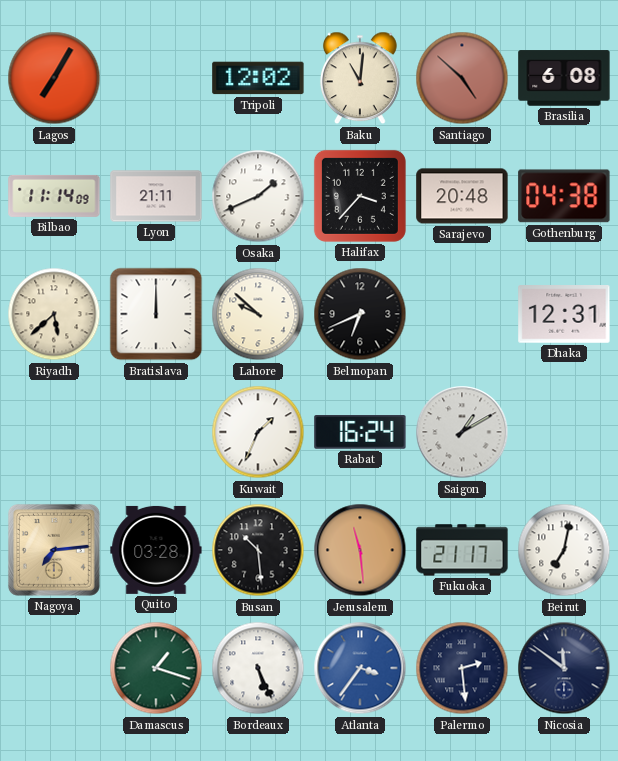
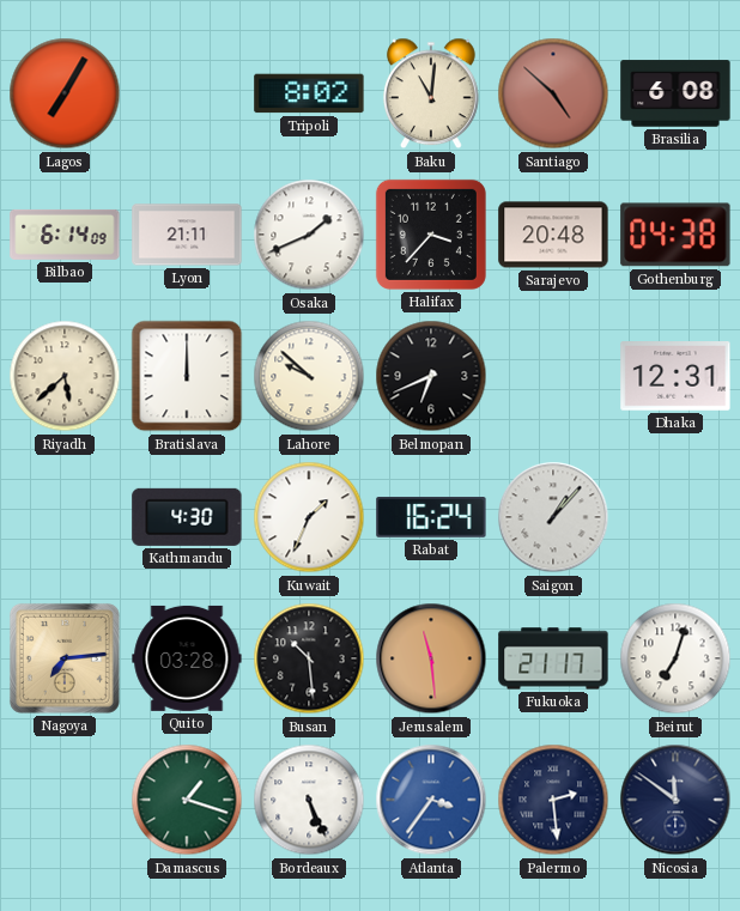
Tripoli: 12:02 -> 8:02 (309, 93)
Bilbao: 11:14 -> 6:14 (65, 235)
Kathmandu: none -> 4:30 (187, 517)
Saigon: 1:10 -> 1:07 (553, 517)
Beirut: 7:02 -> 7:03 (675, 658)
